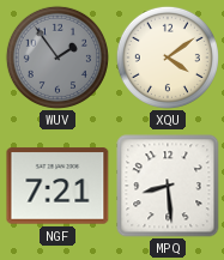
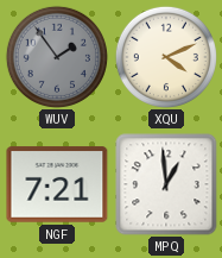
XQU: 4:09 -> 4:11 (166, 57)
MPQ: 8:29 -> 12:59 (166, 184)
